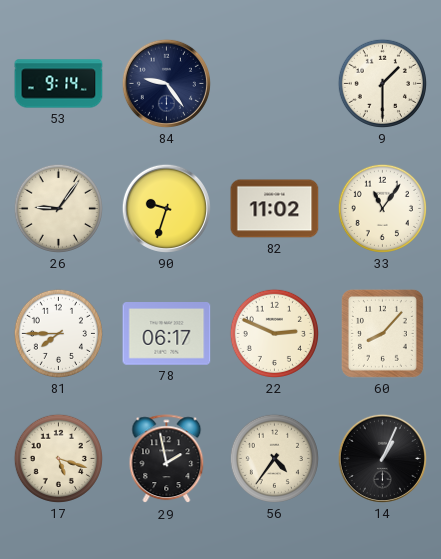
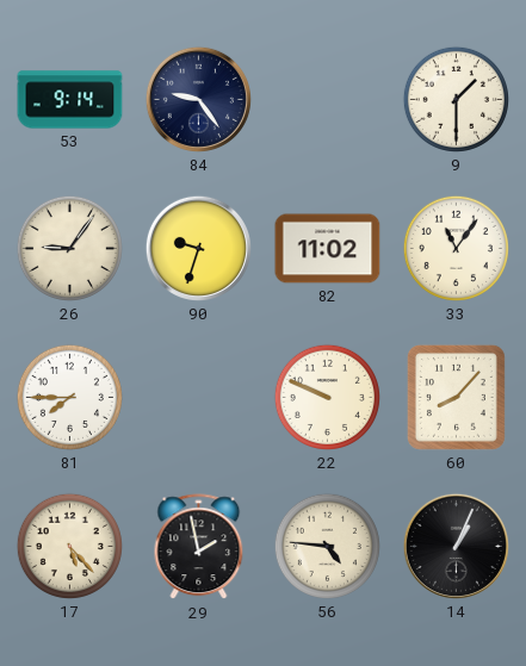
78: 06:17 -> none (167, 334)
22: 2:49 -> 9:49 (327, 397)
17: 5:18 -> 5:23 (69, 546)
56: 4:36 -> 4:46 (327, 546)
